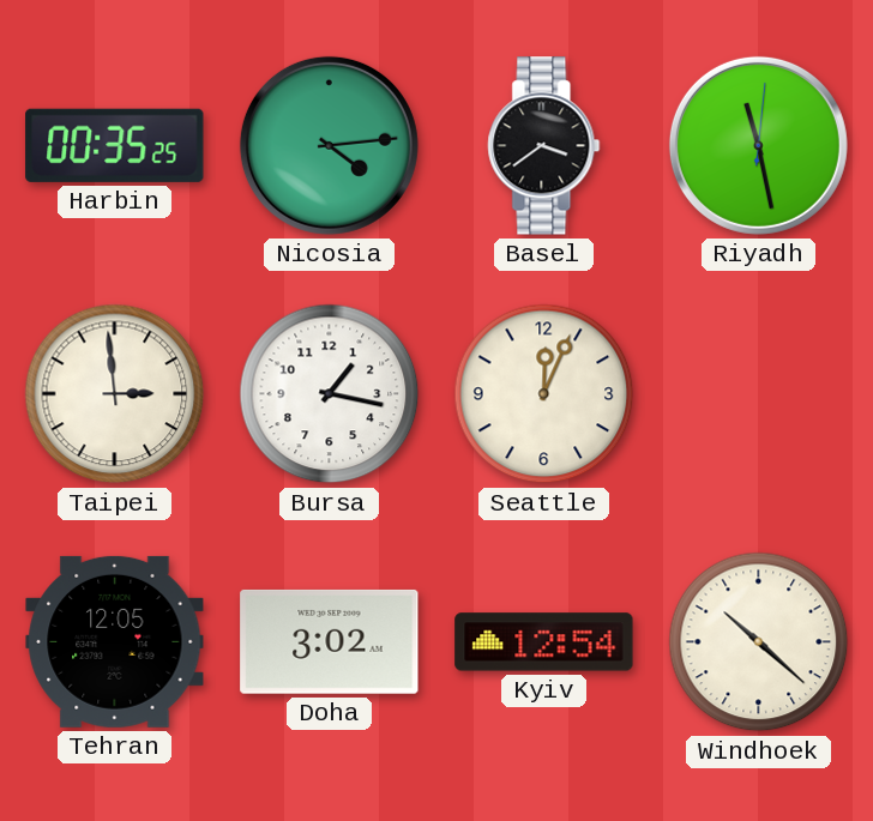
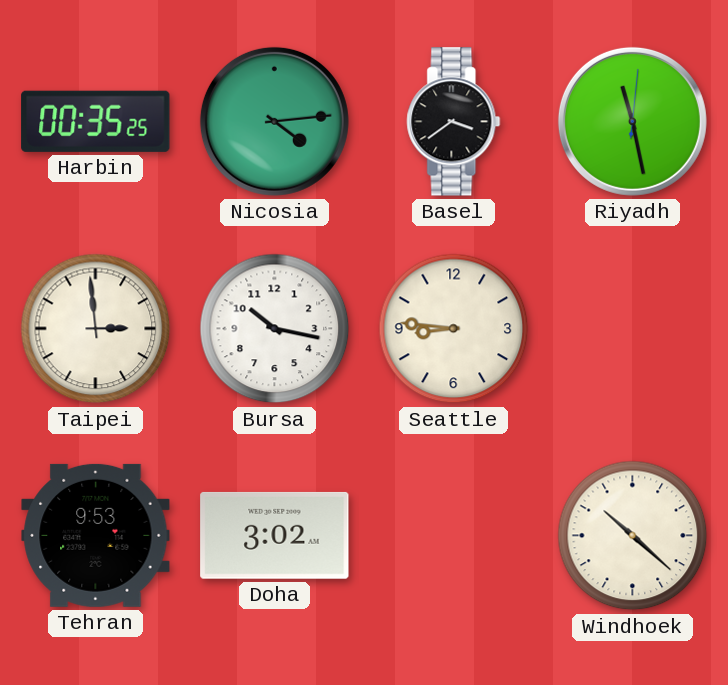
Bursa: 1:17 -> 10:17 (275, 329)
Seattle: 12:04 -> 8:46 (454, 329)
Tehran: 12:05 -> 9:53 (96, 535)
Kyiv: 12:54 -> none (544, 642)
